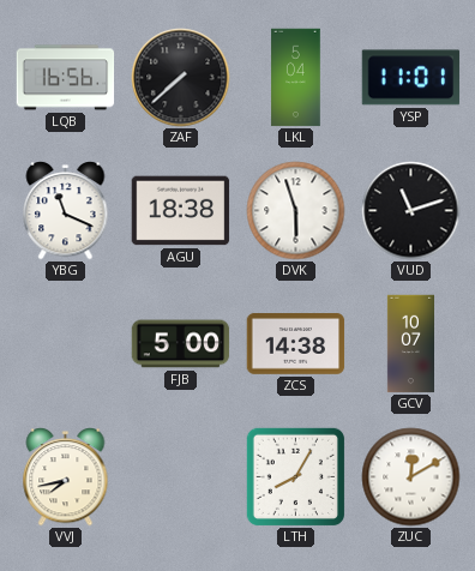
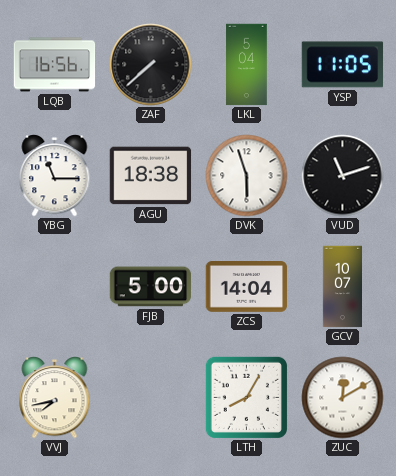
YSP: 11:01 -> 11:05 (343, 65)
YBG: 11:19 -> 11:15 (55, 176)
ZCS: 14:38 -> 14:04 (247, 287)
